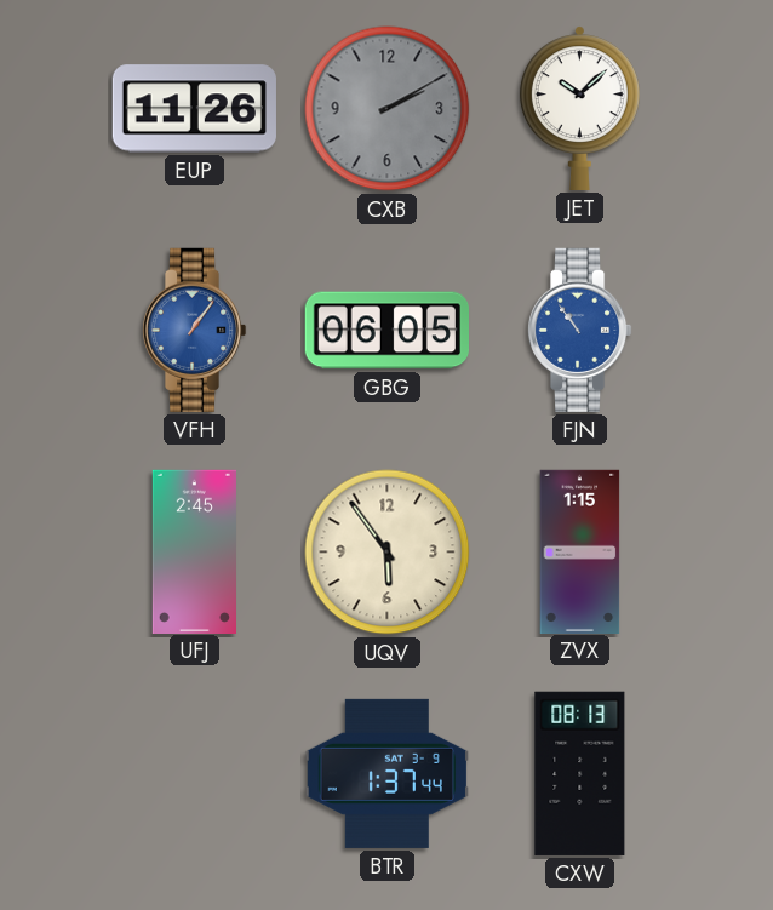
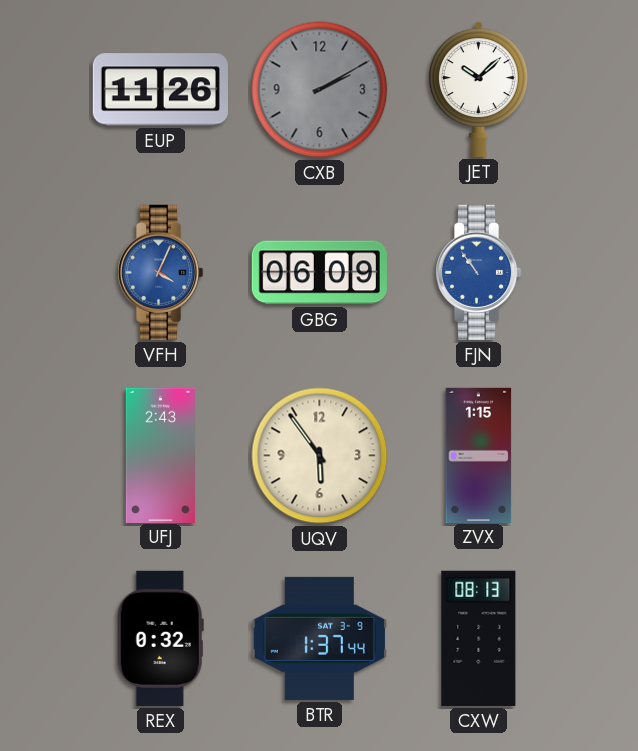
VFH: 1:06 -> 4:04 (160, 272)
GBG: 06:05 -> 06:09 (319, 273)
UFJ: 2:45 -> 2:43 (160, 455)
REX: none -> 0:32 (160, 638)
